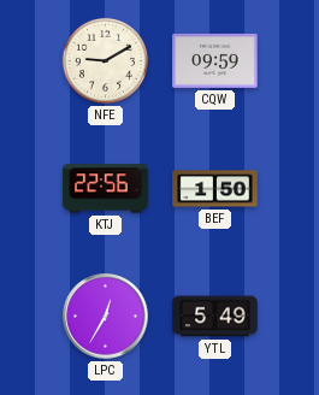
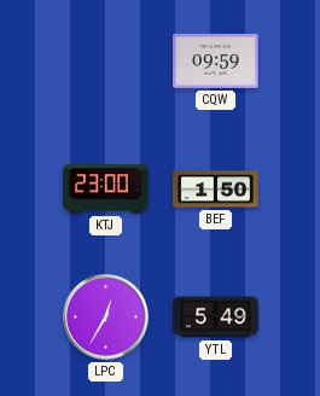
NFE: 9:10 -> none (105, 60)
KTJ: 22:56 -> 23:00 (106, 190)
